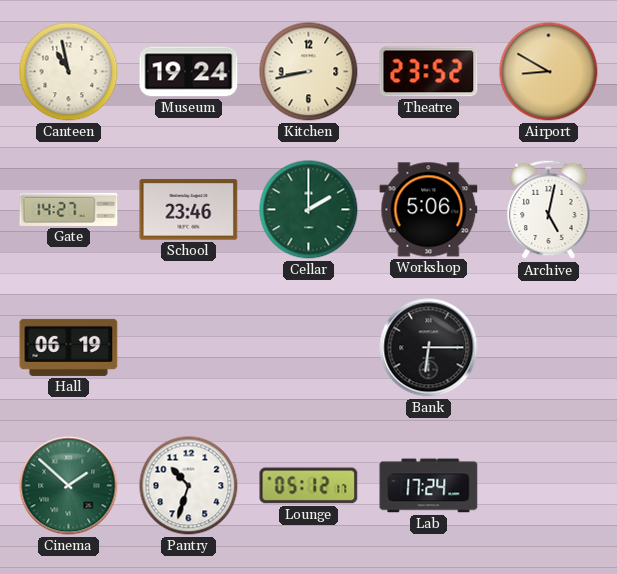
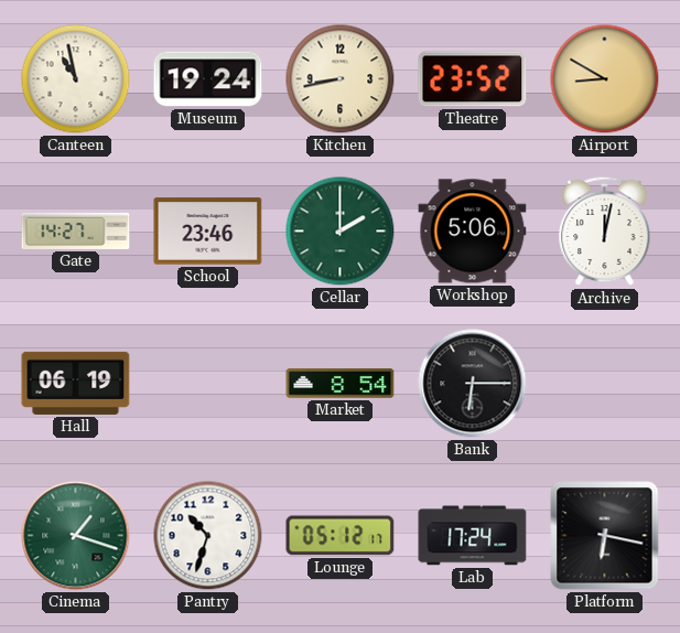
Archive: 5:02 -> 12:02 (605, 232)
Market: none -> 8:54 (341, 384)
Cinema: 1:52 -> 1:18 (76, 536)
Platform: none -> 6:17 (605, 536)
